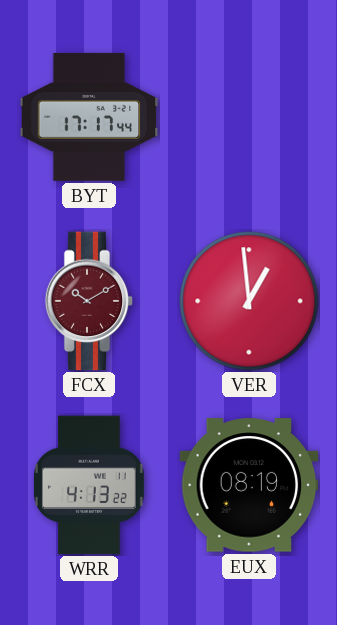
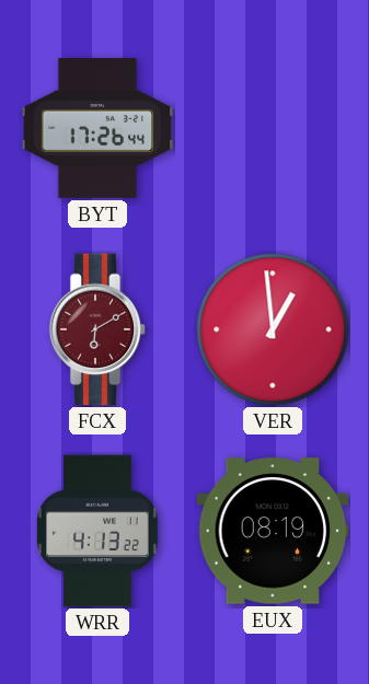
BYT: 17:17 -> 17:26 (97, 128)
FCX: 10:10 -> 6:10 (97, 329)
